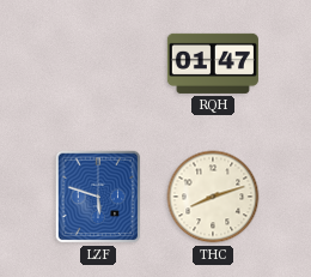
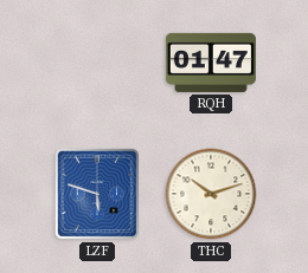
THC: 8:12 -> 10:12 (211, 194)
